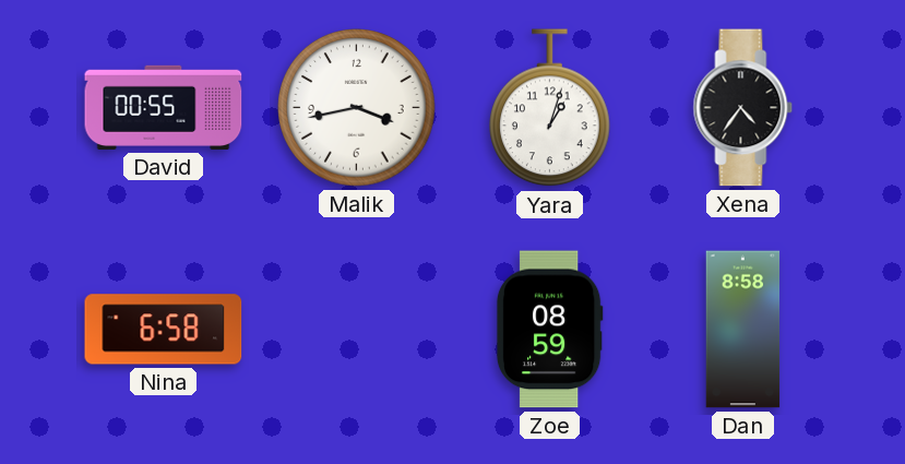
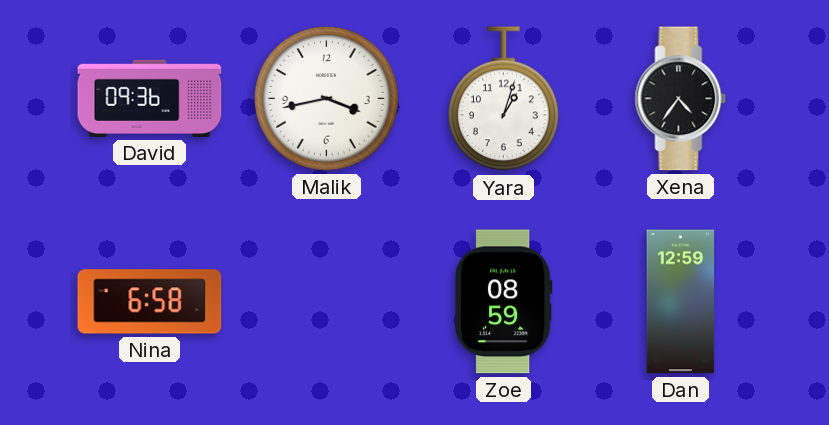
David: 00:55 -> 09:36 (150, 98)
Dan: 8:58 -> 12:59 (681, 302)
